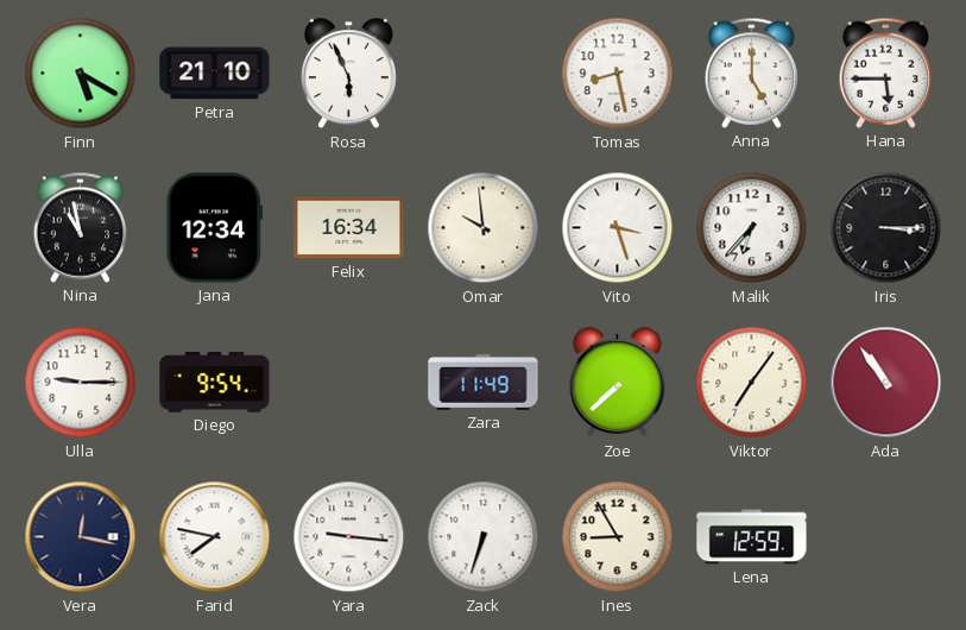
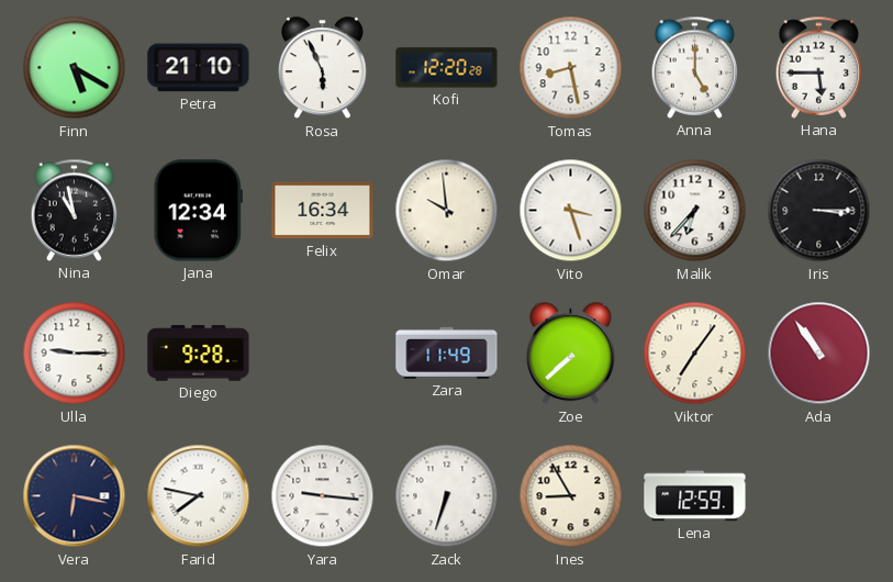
Kofi: none -> 12:20 (447, 68)
Diego: 9:54 -> 9:28 (199, 354)
Vera: 12:17 -> 6:17 (75, 496)
